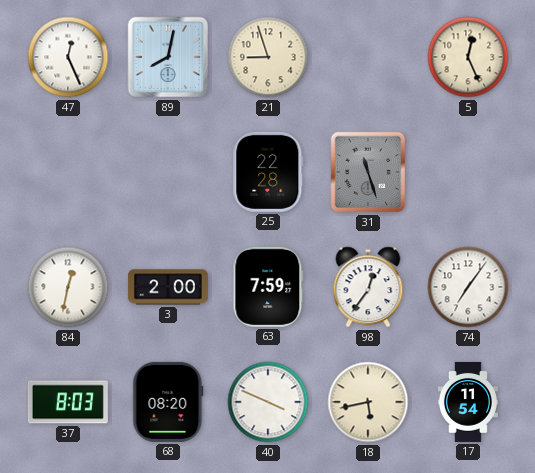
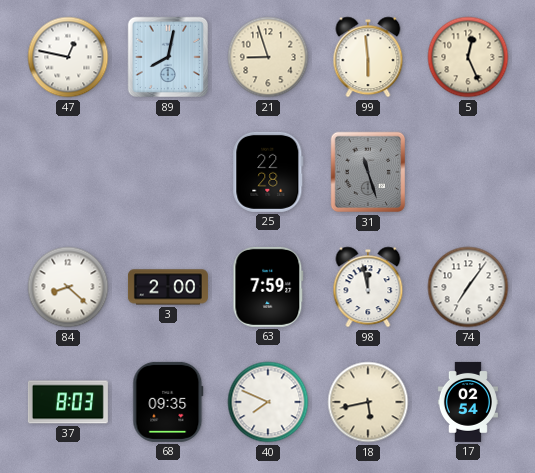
47: 12:26 -> 12:47 (68, 57)
99: none -> 5:59 (368, 57)
84: 12:32 -> 8:22 (68, 287)
98: 12:36 -> 11:58 (368, 287)
68: 08:20 -> 09:35 (168, 402)
40: 3:49 -> 7:49 (268, 402)
17: 11:54 -> 02:54 (468, 402)
